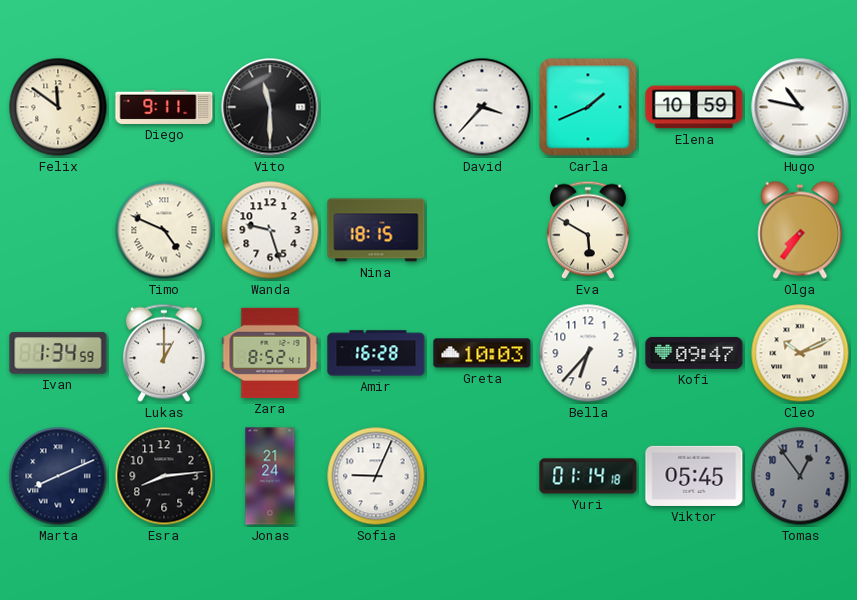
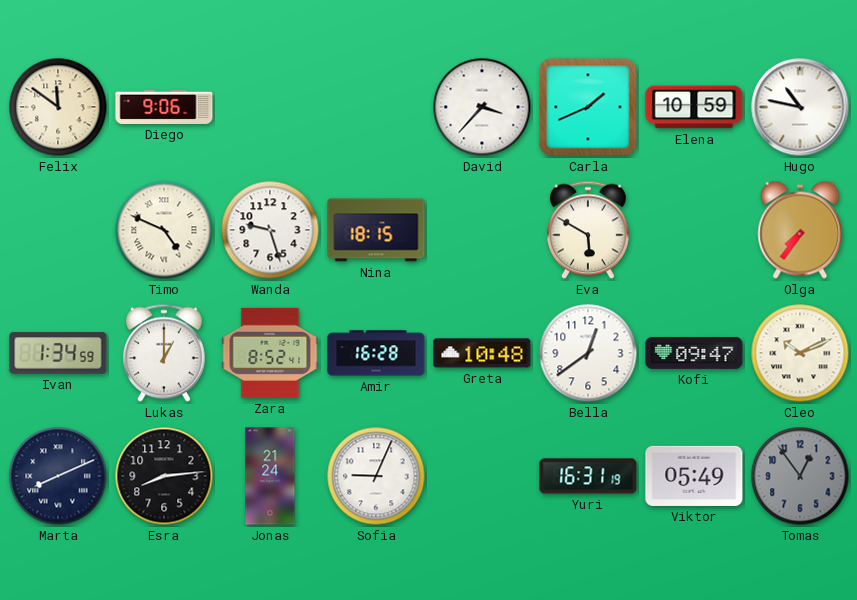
Diego: 9:11 -> 9:06 (164, 107)
Vito: 11:30 -> none (270, 107)
Greta: 10:03 -> 10:48 (482, 353)
Bella: 6:37 -> 12:39 (588, 353)
Yuri: 01:14 -> 16:31 (588, 476)
Viktor: 05:45 -> 05:49 (694, 476)
